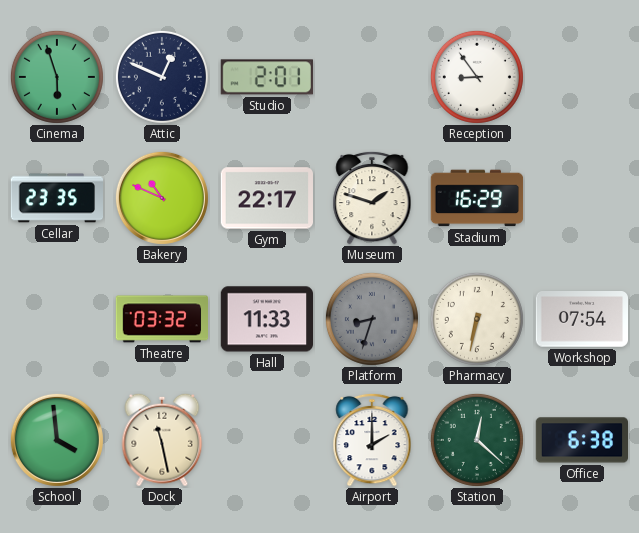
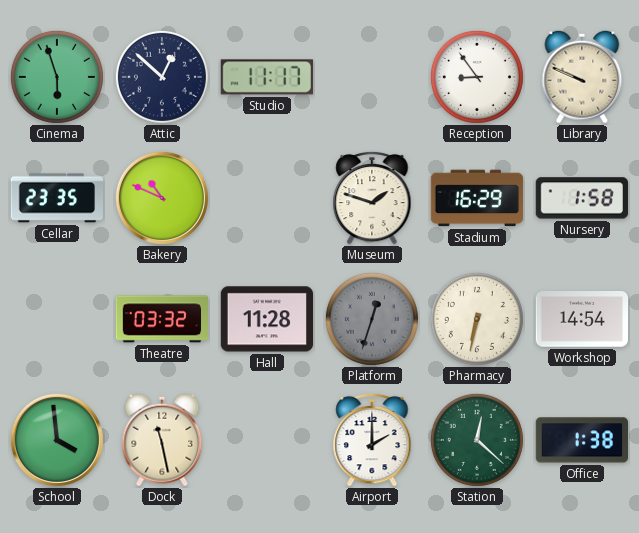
Attic: 12:49 -> 12:52 (162, 77)
Studio: 2:01 -> 11:17 (267, 77)
Library: none -> 9:49 (582, 77)
Gym: 22:17 -> none (266, 198)
Nursery: none -> 1:58 (581, 198)
Hall: 11:33 -> 11:28 (267, 319)
Platform: 8:33 -> 12:33 (372, 319)
Workshop: 07:54 -> 14:54 (581, 319)
Office: 6:38 -> 1:38 (582, 440)
